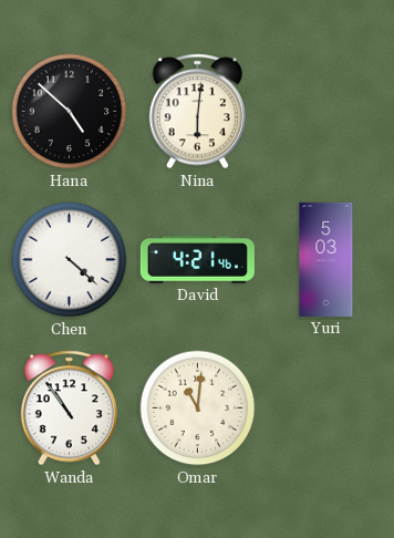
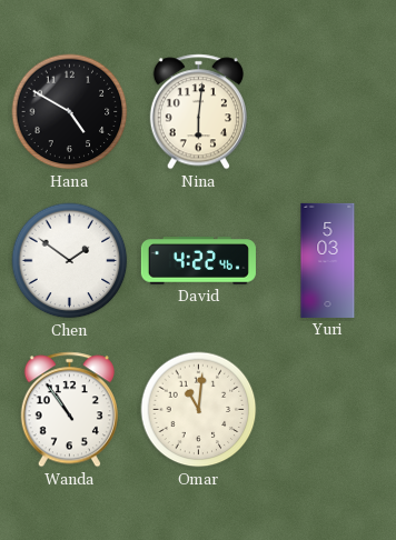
Hana: 4:52 -> 4:50 (70, 112)
Chen: 4:22 -> 1:51 (70, 261)
David: 4:21 -> 4:22 (198, 261)
